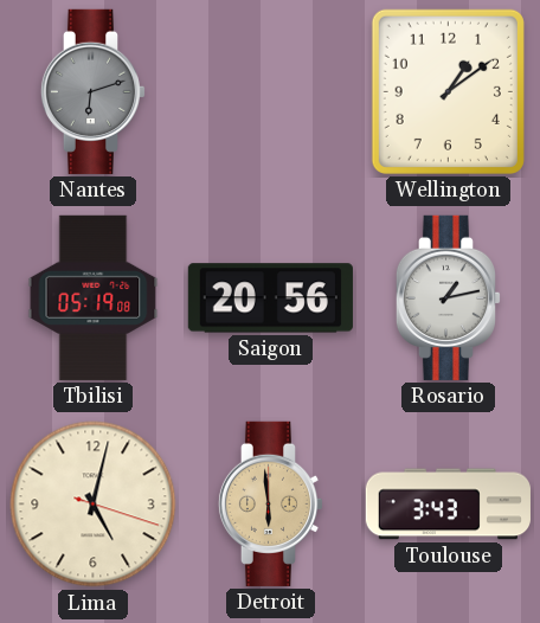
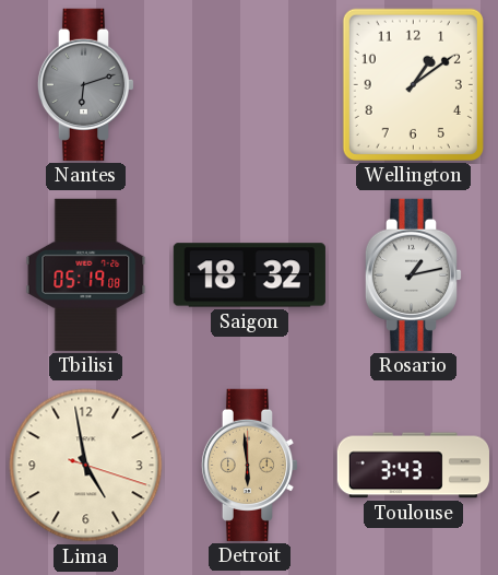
Saigon: 20:56 -> 18:32 (249, 275)
Lima: 5:02 -> 4:58 (86, 466)
